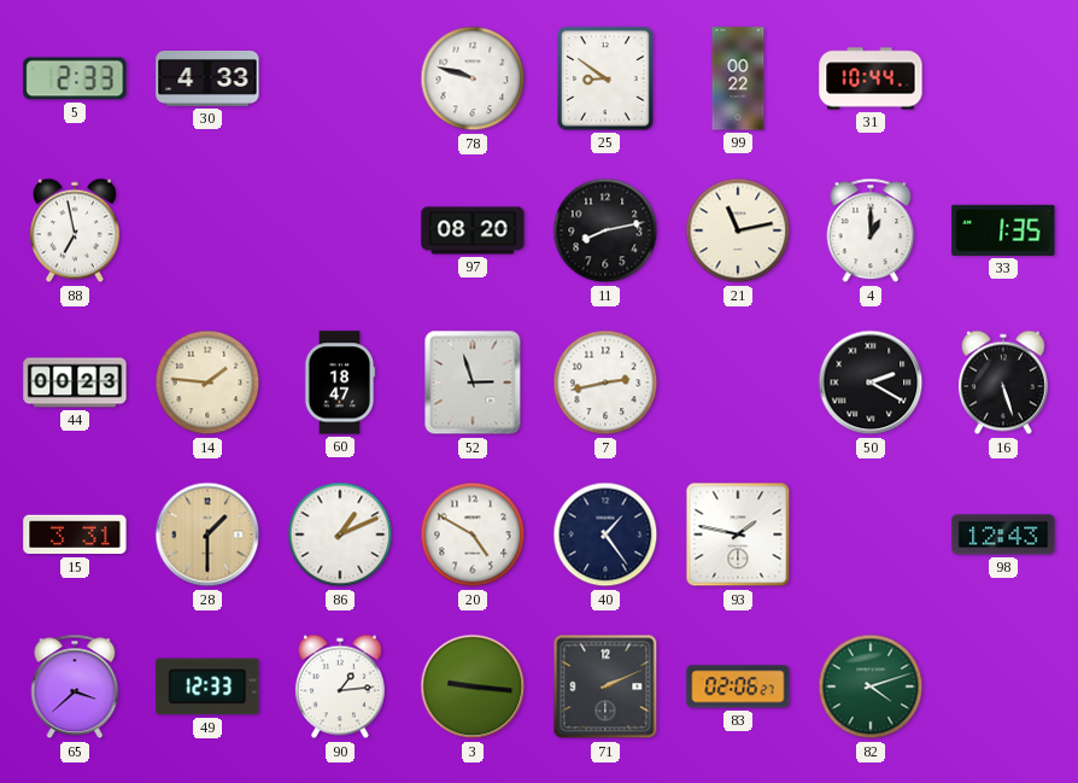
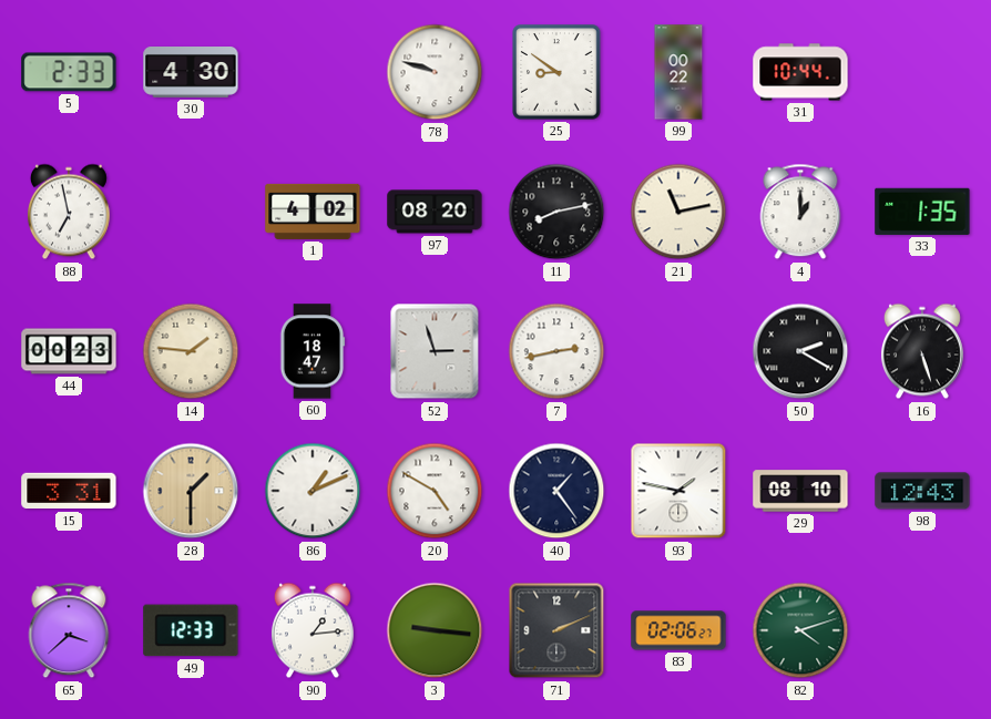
30: 4:33 -> 4:30 (191, 73)
1: none -> 4:02 (313, 212)
29: none -> 08:10 (800, 491)
